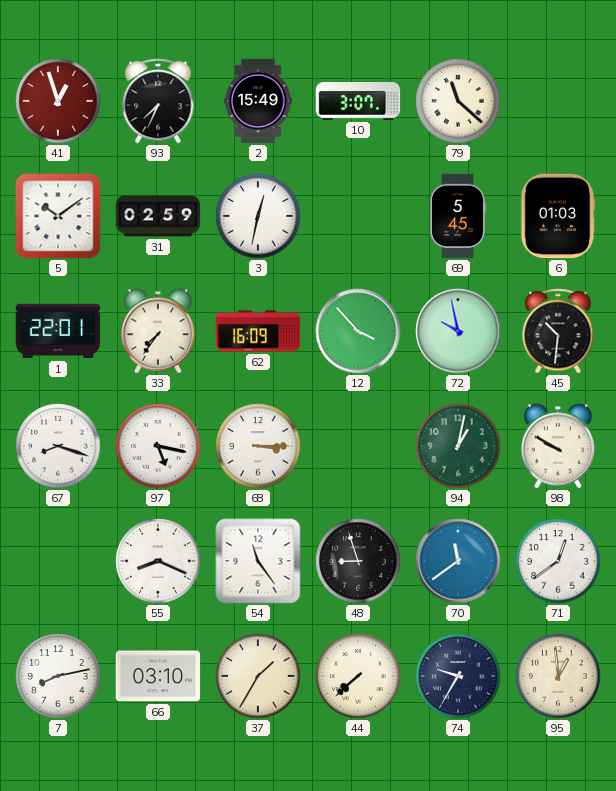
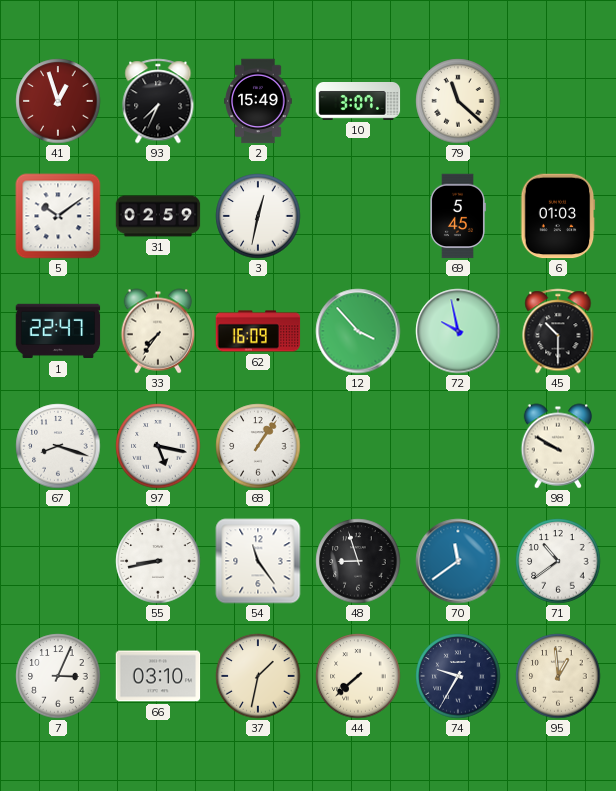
1: 22:01 -> 22:47 (58, 331)
45: 10:31 -> 10:30 (558, 331)
68: 3:15 -> 1:06 (258, 446)
94: 1:02 -> none (458, 446)
55: 8:19 -> 8:43 (158, 561)
71: 12:39 -> 10:39 (558, 561)
7: 8:13 -> 3:04 (58, 676)
37: 1:35 -> 1:32 (258, 676)
